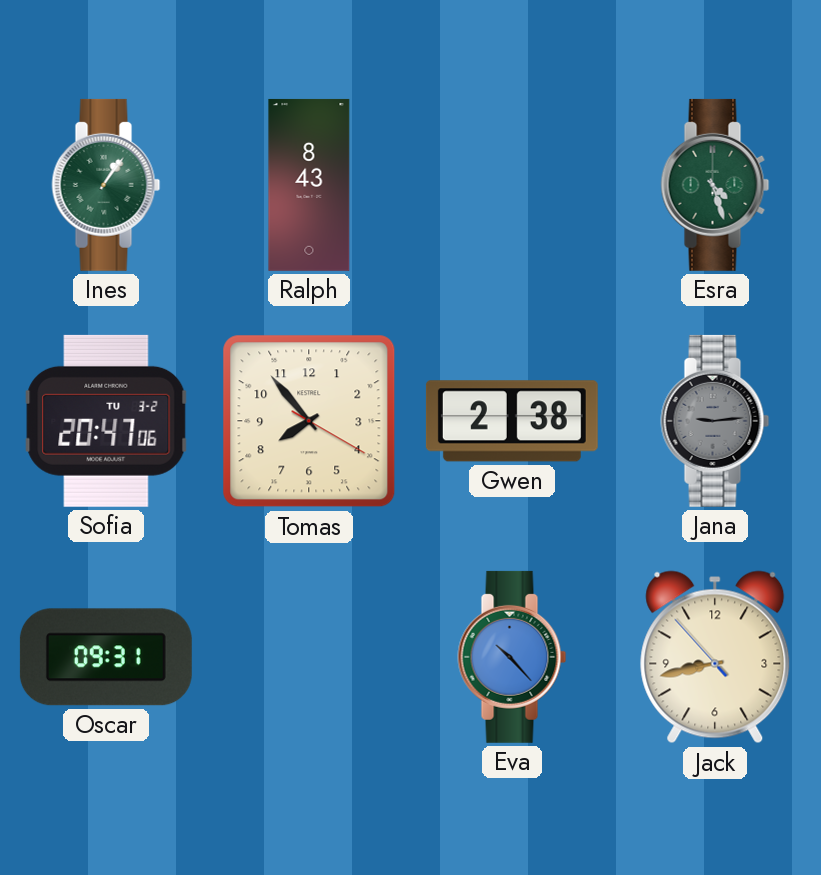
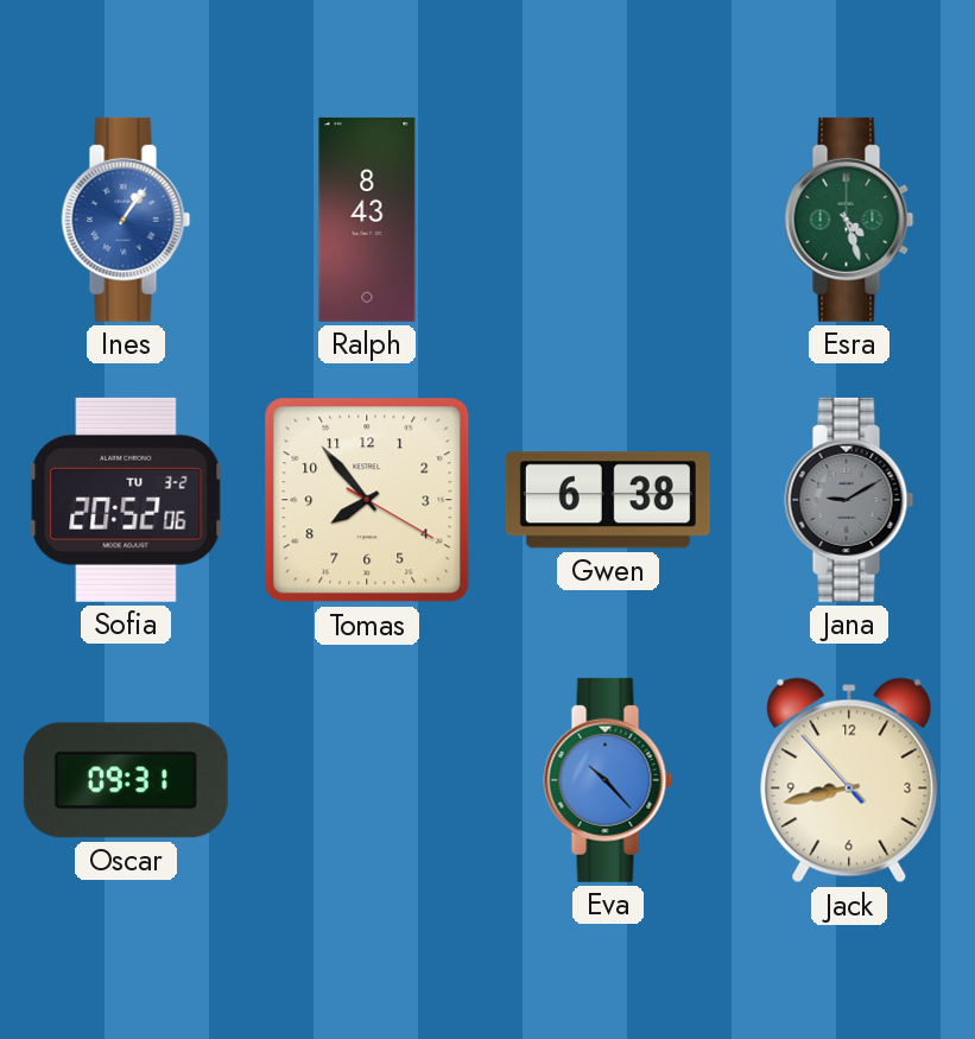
Ines dial: green -> blue (126, 220)
Sofia: 20:47 -> 20:52 (126, 500)
Gwen: 2:38 -> 6:38 (608, 500)
Jana: 9:14 -> 9:10 (849, 500)
